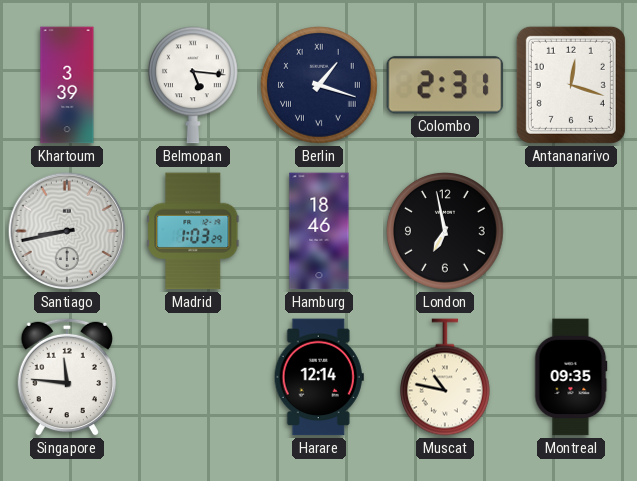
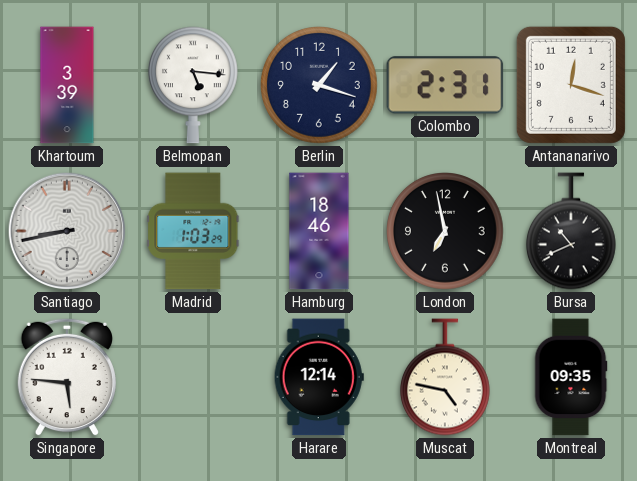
Berlin numerals: Roman -> Arabic (320, 86)
Bursa: none -> 10:41 (571, 231)
Singapore: 11:46 -> 5:46 (67, 377)
Muscat: 10:47 -> 4:47 (445, 377)
